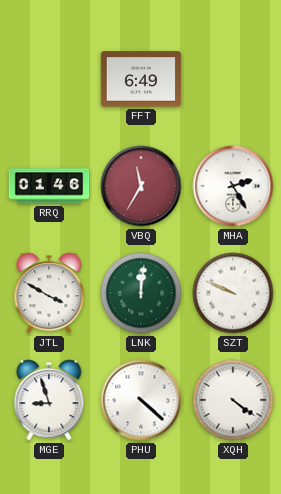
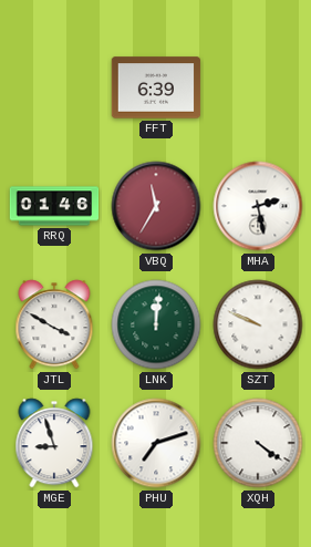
FFT: 6:49 -> 6:39 (156, 87)
MHA: 2:25 -> 2:28 (258, 206)
PHU: 4:22 -> 7:12 (156, 443)
